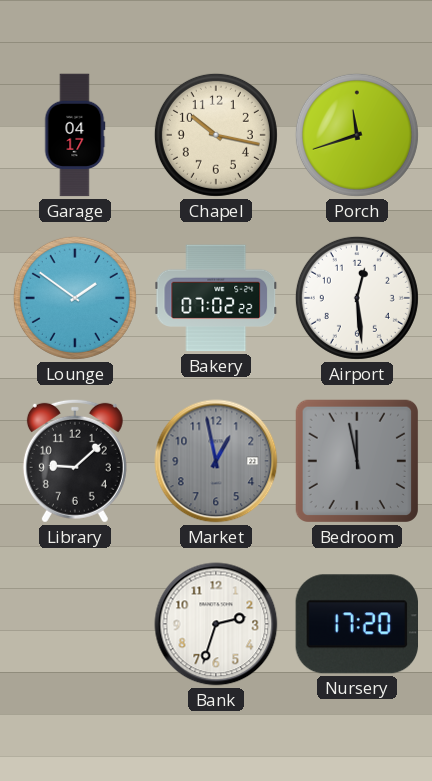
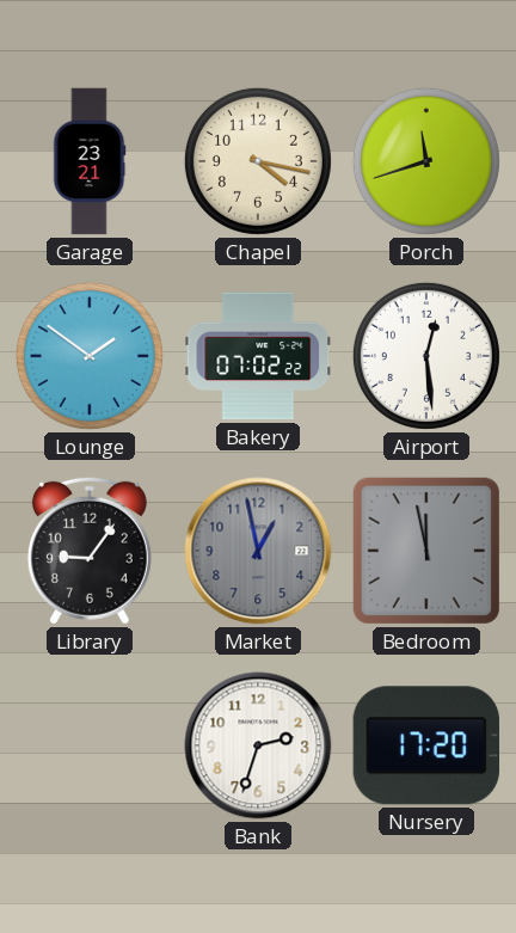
Garage: 04:17 -> 23:21 (90, 161)
Chapel: 10:17 -> 4:17 (258, 161)
Library: 9:08 -> 9:06 (90, 551)
